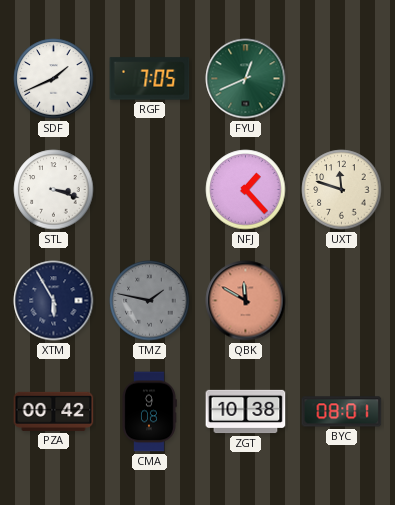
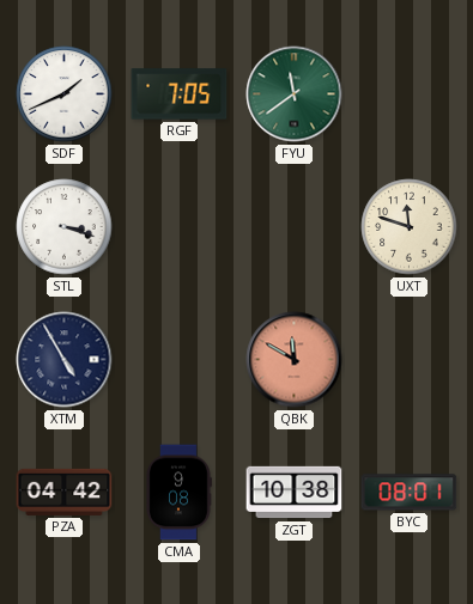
FYU: 12:41 -> 11:39 (295, 94)
NFJ: 1:23 -> none (246, 190)
XTM: 5:55 -> 4:55 (65, 360)
TMZ: 1:47 -> none (150, 301)
PZA: 00:42 -> 04:42 (65, 492)
